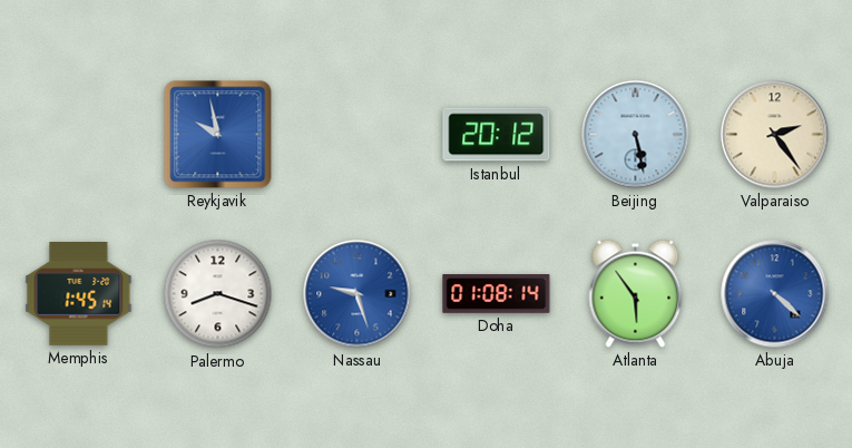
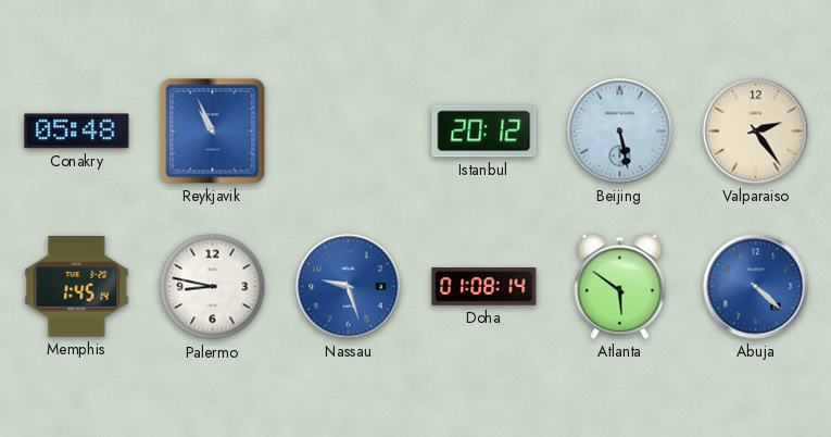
Conakry: none -> 05:48 (77, 132)
Reykjavik: 9:58 -> 10:56 (213, 132)
Palermo: 8:18 -> 8:47 (213, 287)
Atlanta: 5:54 -> 5:51 (620, 286)
